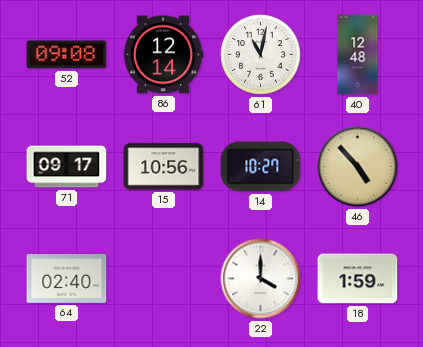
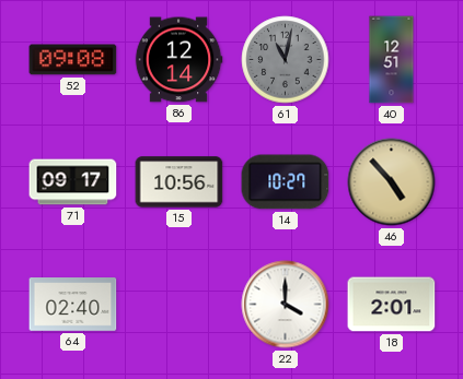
61 dial: white -> grey (286, 60)
40: 12:48 -> 12:51 (392, 60)
18: 1:59 -> 2:01 (392, 305)
